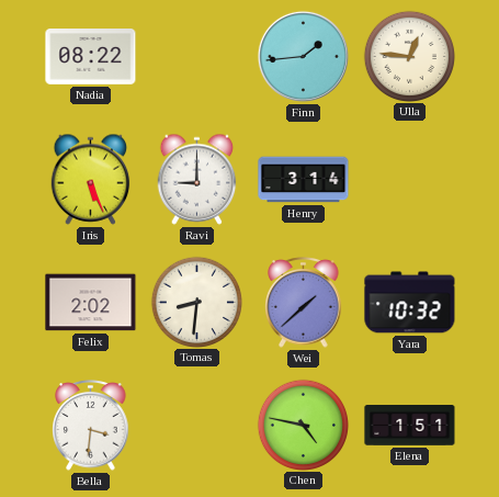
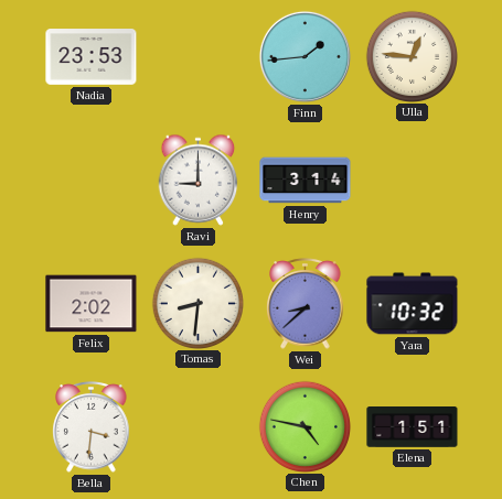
Nadia: 08:22 -> 23:53 (92, 57)
Iris: 5:26 -> none (91, 179)
Wei: 1:38 -> 8:38 (306, 304)
